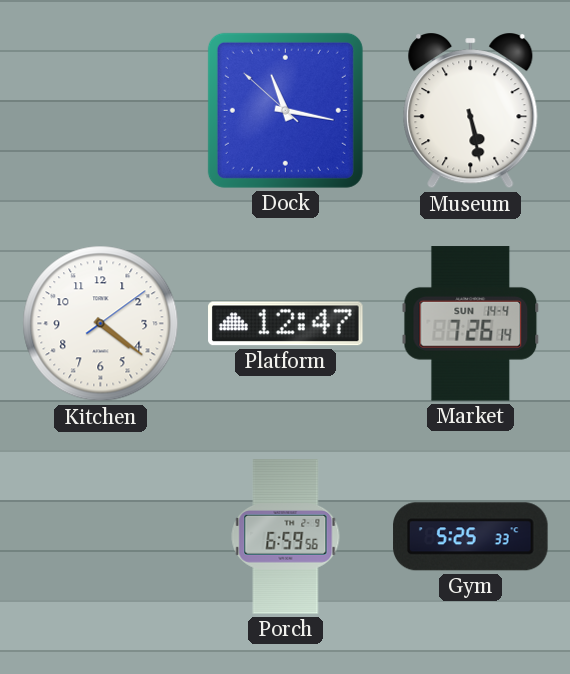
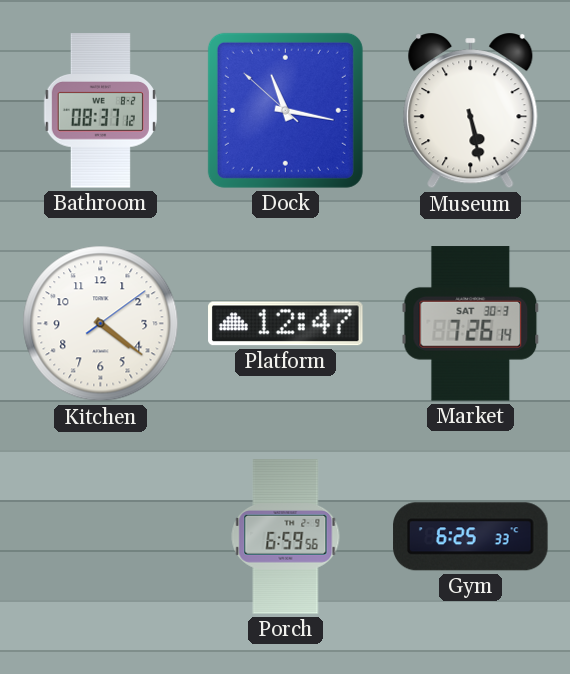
Bathroom: none -> 08:37 (100, 111)
Market date: SUN 14-4 -> SAT 30-3 (471, 324)
Gym: 5:25 -> 6:25 (471, 537)
